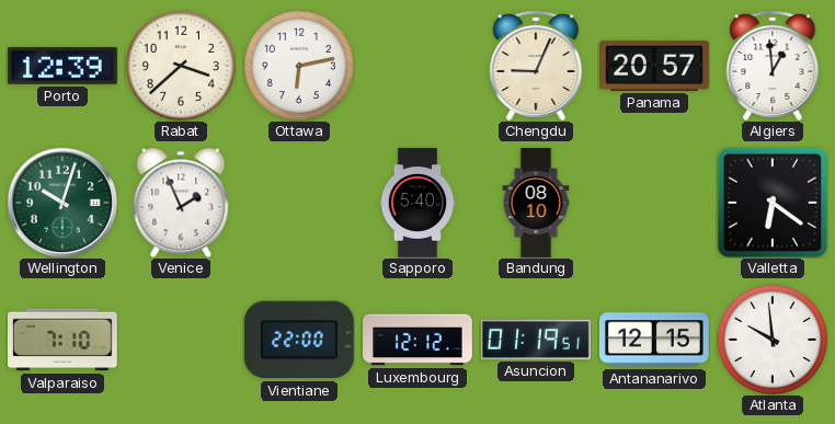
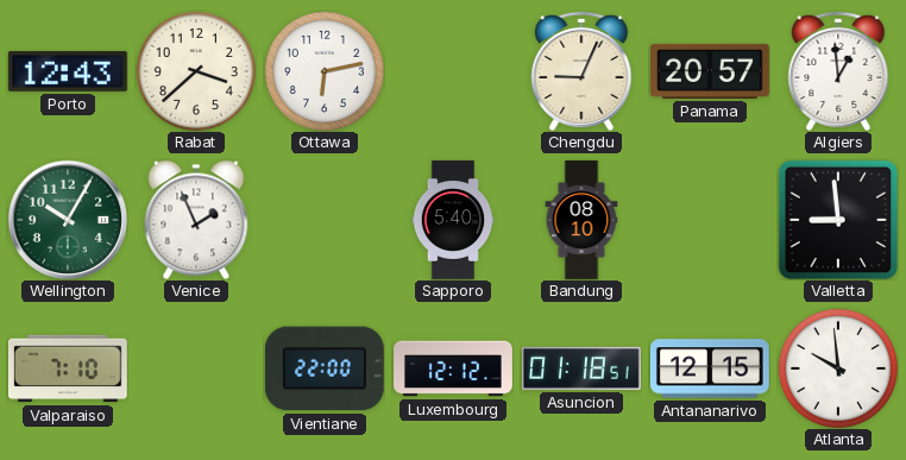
Porto: 12:39 -> 12:43 (68, 71)
Wellington: 10:03 -> 10:05 (67, 219)
Valletta: 6:21 -> 8:59 (837, 220)
Asuncion: 01:19 -> 01:18 (581, 368)
